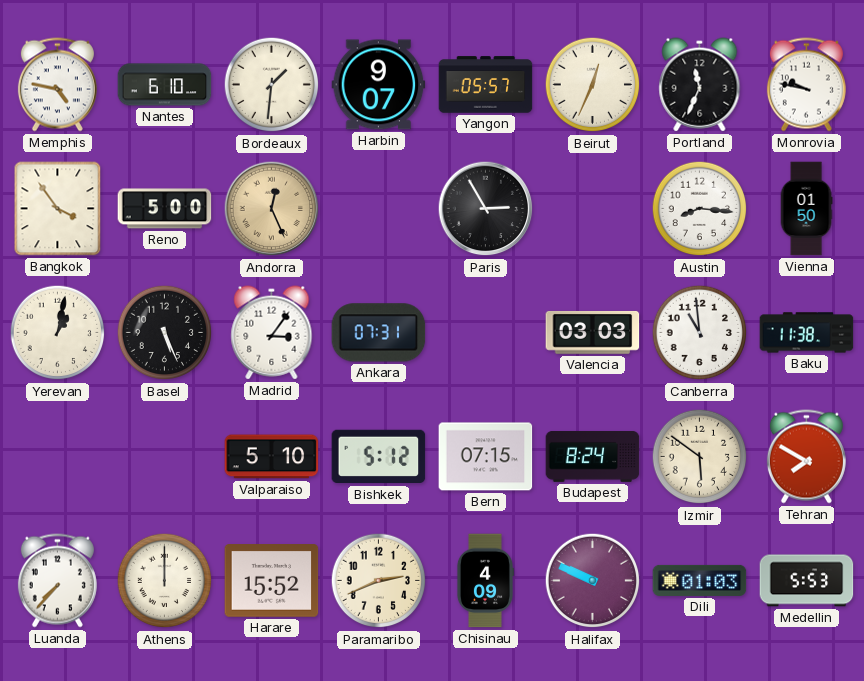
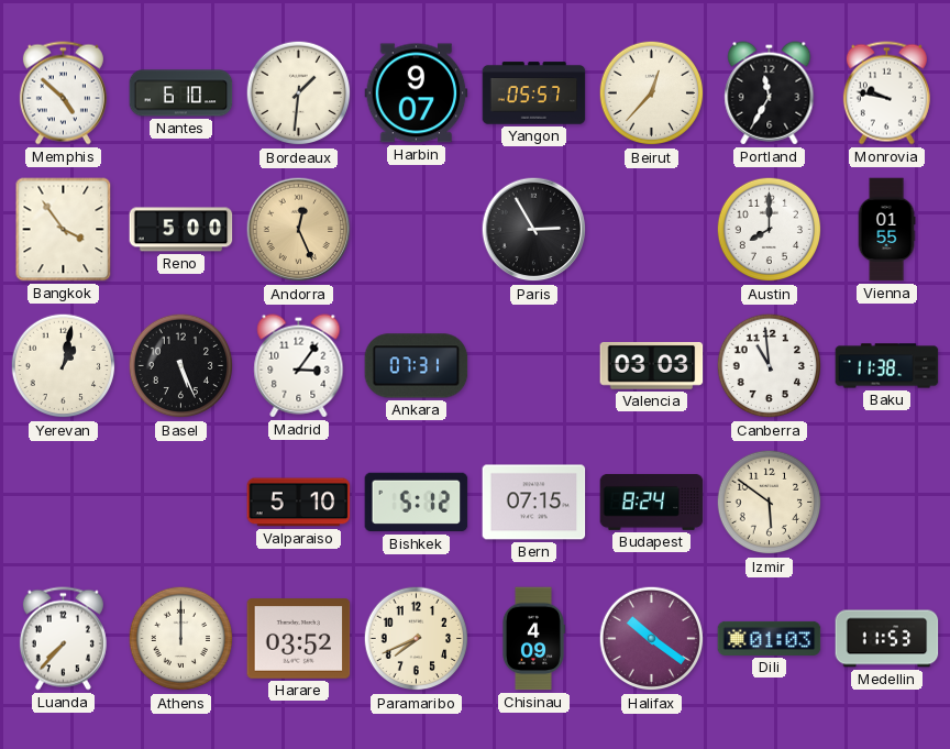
Memphis: 4:47 -> 4:52 (63, 93)
Beirut: 12:34 -> 12:37 (652, 93)
Portland: 11:34 -> 11:35 (770, 93)
Austin: 8:16 -> 8:00 (770, 230)
Vienna: 01:50 -> 01:55 (886, 230)
Tehran: 7:50 -> none (806, 457)
Harare: 15:52 -> 03:52 (299, 639)
Paramaribo: 2:41 -> 7:41 (417, 639)
Halifax: 9:49 -> 10:21 (652, 639)
Medellin: 5:53 -> 11:53 (887, 639)
